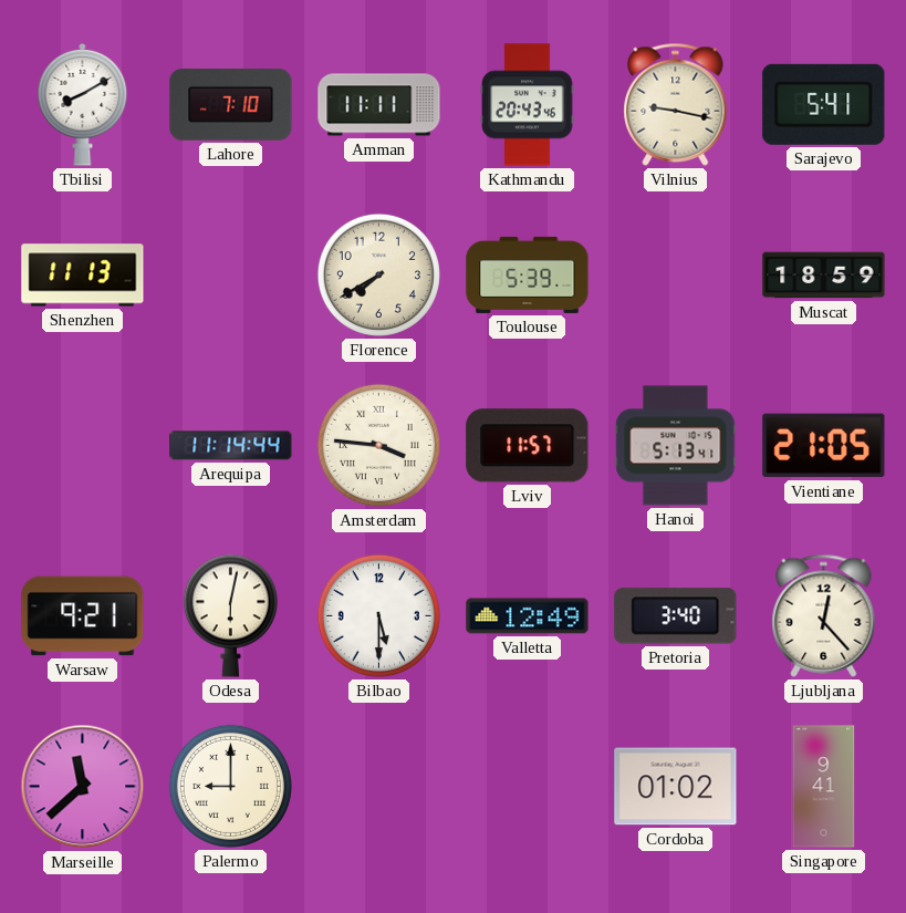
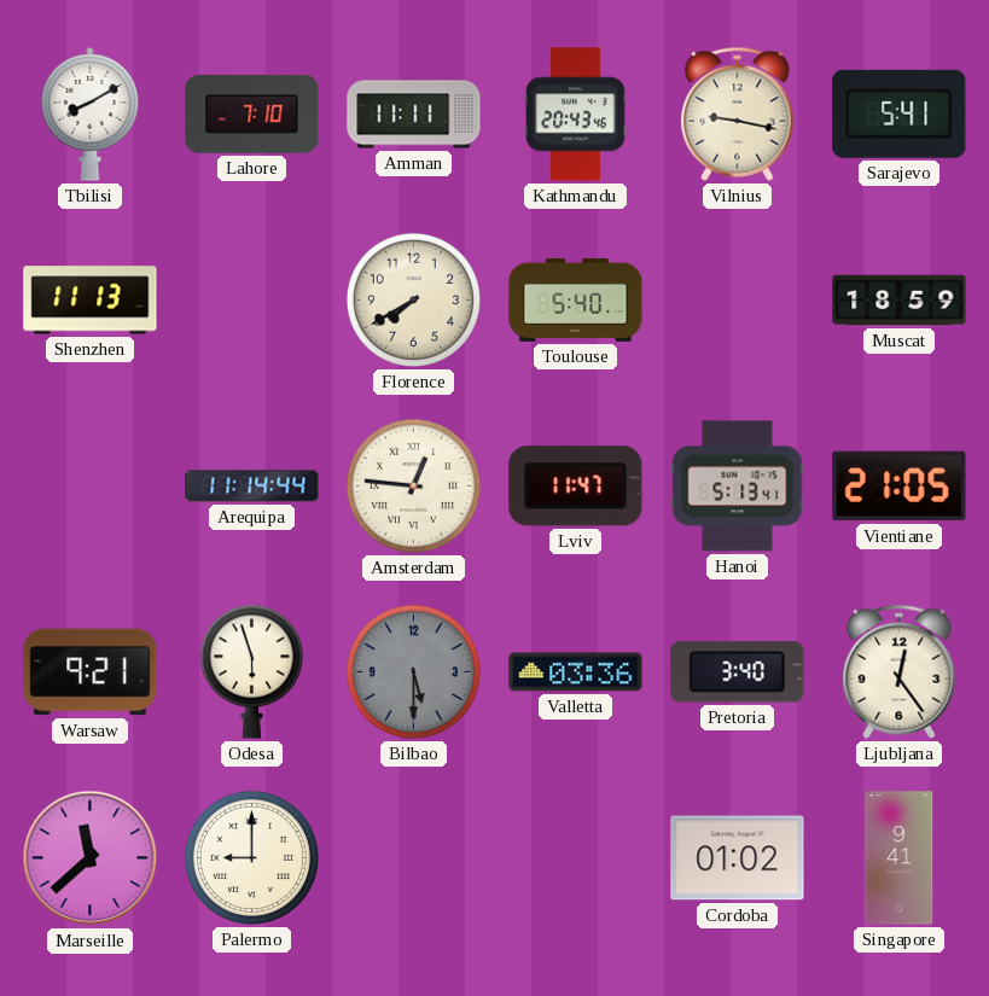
Toulouse: 5:39 -> 5:40 (576, 299)
Amsterdam: 3:46 -> 12:46 (413, 485)
Lviv: 11:57 -> 11:47 (576, 487)
Odesa: 6:02 -> 5:57 (251, 671)
Bilbao dial: white -> grey (413, 671)
Valletta: 12:49 -> 03:36 (576, 672)
Ljubljana: 12:23 -> 12:24 (900, 671)
